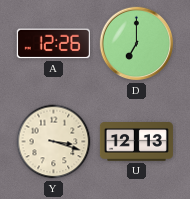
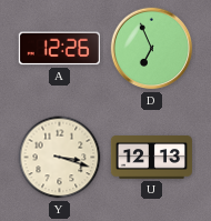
D: 7:00 -> 6:56 (152, 49)
